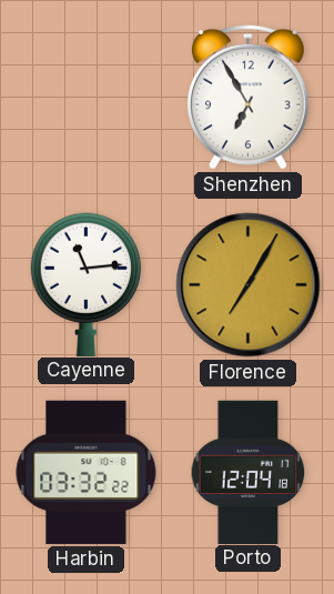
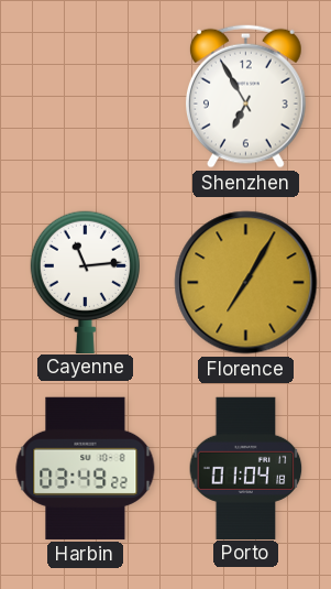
Harbin: 03:32 -> 03:49 (86, 468)
Porto: 12:04 -> 01:04 (246, 468)
